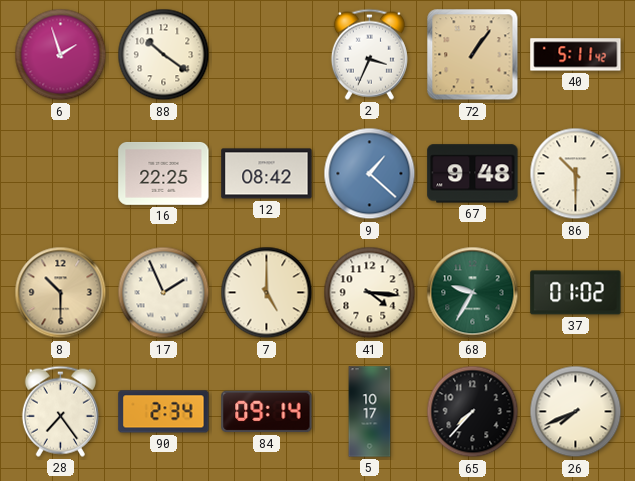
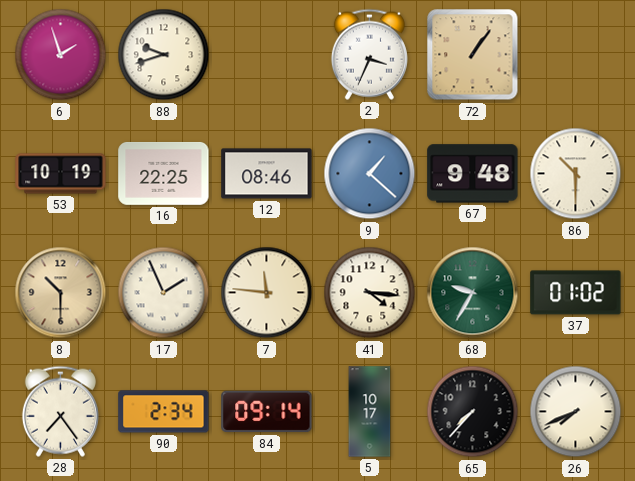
88: 10:21 -> 9:42 (164, 55)
40: 5:11 -> none (576, 55)
53: none -> 10:19 (61, 174)
12: 08:42 -> 08:46 (267, 174)
7: 5:00 -> 11:46 (267, 293)
